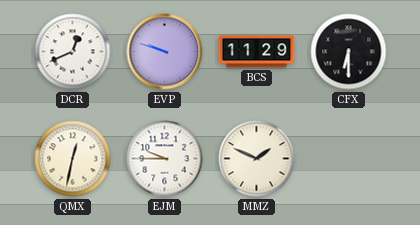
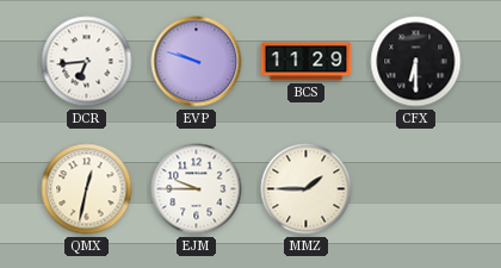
DCR: 12:41 -> 6:44 (87, 62)
MMZ: 1:49 -> 1:45 (307, 189)
